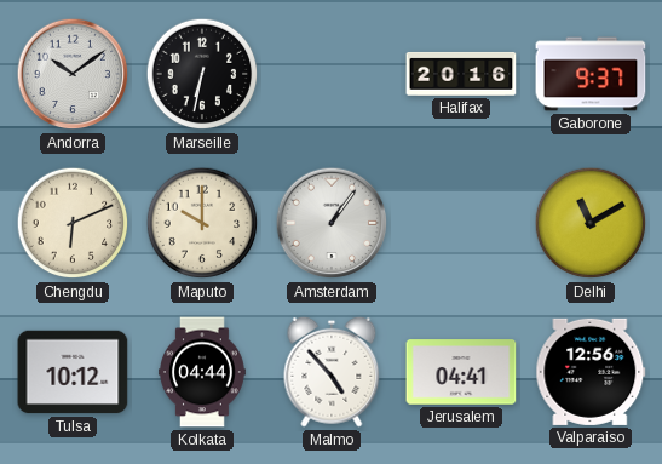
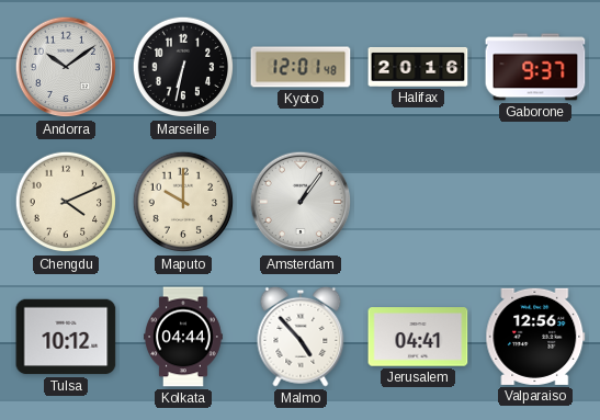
Kyoto: none -> 12:01 (301, 67)
Chengdu: 6:11 -> 4:11 (66, 202)
Delhi: 11:10 -> none (591, 223)
